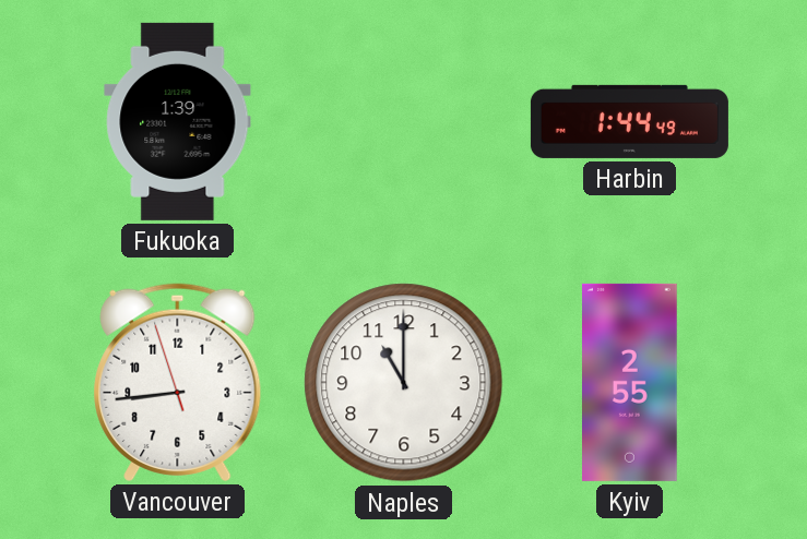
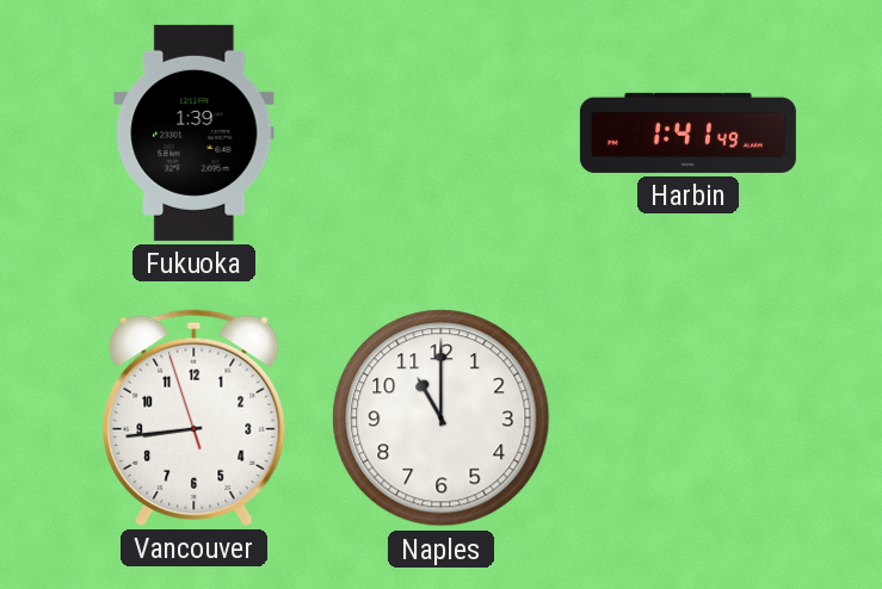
Harbin: 1:44 -> 1:41 (687, 132)
Kyiv: 2:55 -> none (630, 382)
